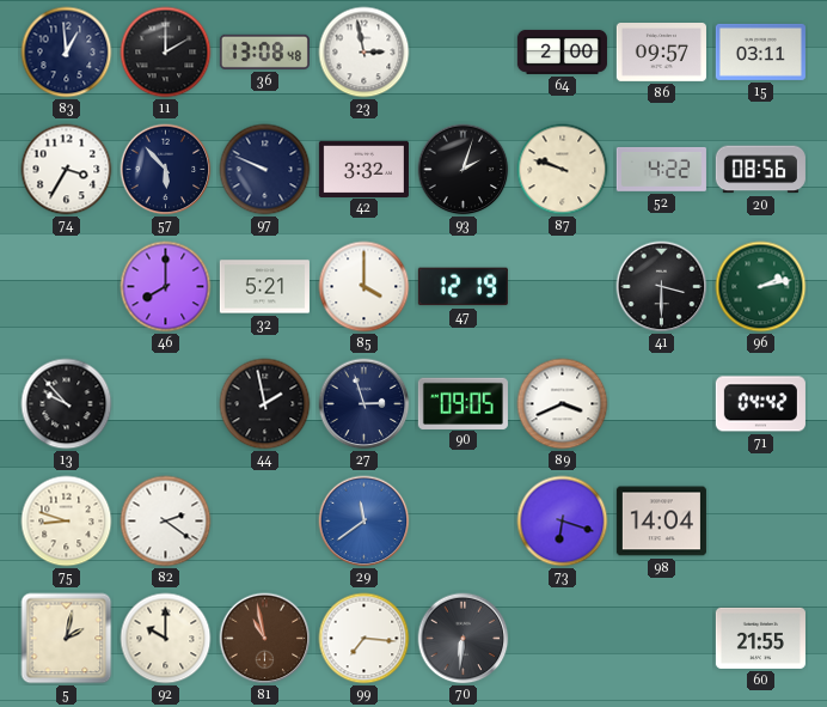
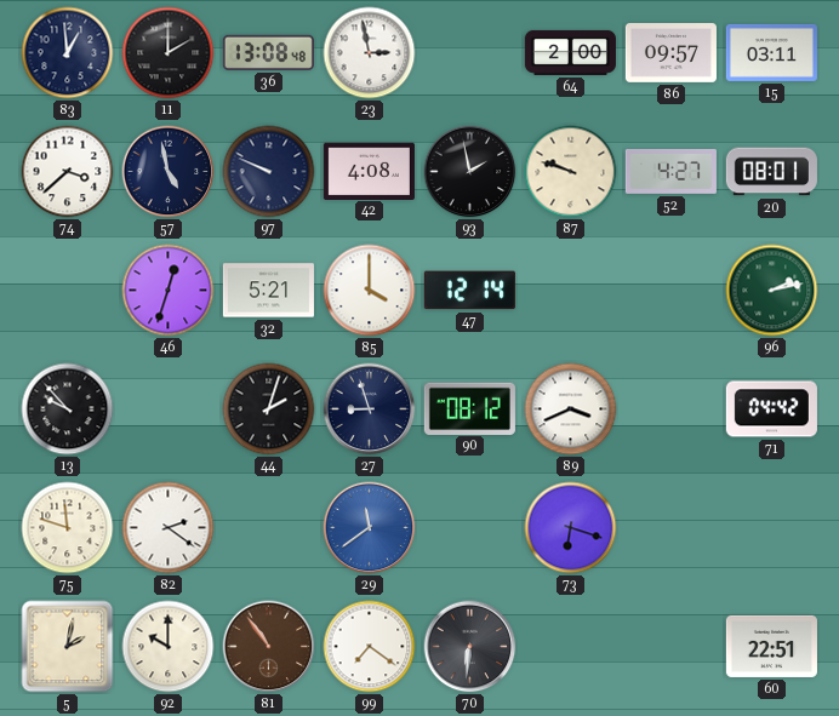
74: 3:35 -> 3:38 (68, 172)
57: 5:53 -> 4:58 (169, 172)
42: 3:32 -> 4:08 (369, 171)
93: 2:03 -> 1:58 (470, 172)
52: 4:22 -> 4:27 (670, 171)
20: 08:56 -> 08:01 (771, 172)
46: 8:00 -> 12:33 (169, 291)
47: 12:19 -> 12:14 (469, 291)
41: 3:30 -> none (662, 287)
44: 1:58 -> 2:03 (269, 409)
27: 2:57 -> 8:57 (370, 409)
90: 09:05 -> 08:12 (469, 408)
75: 8:48 -> 11:48 (68, 528)
98: 14:04 -> none (661, 522)
81: 10:58 -> 10:54 (269, 647)
99: 7:16 -> 7:21 (370, 647)
60: 21:55 -> 22:51 (771, 646)
